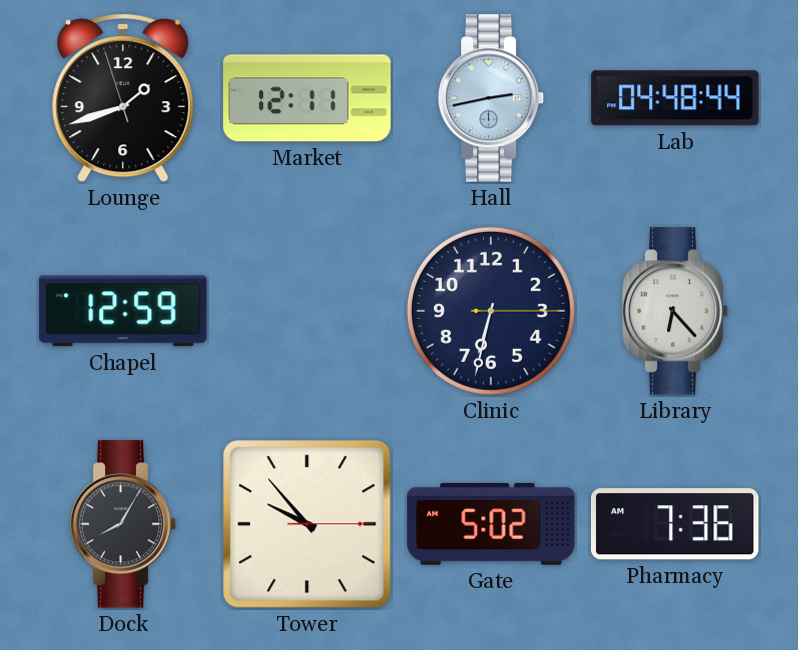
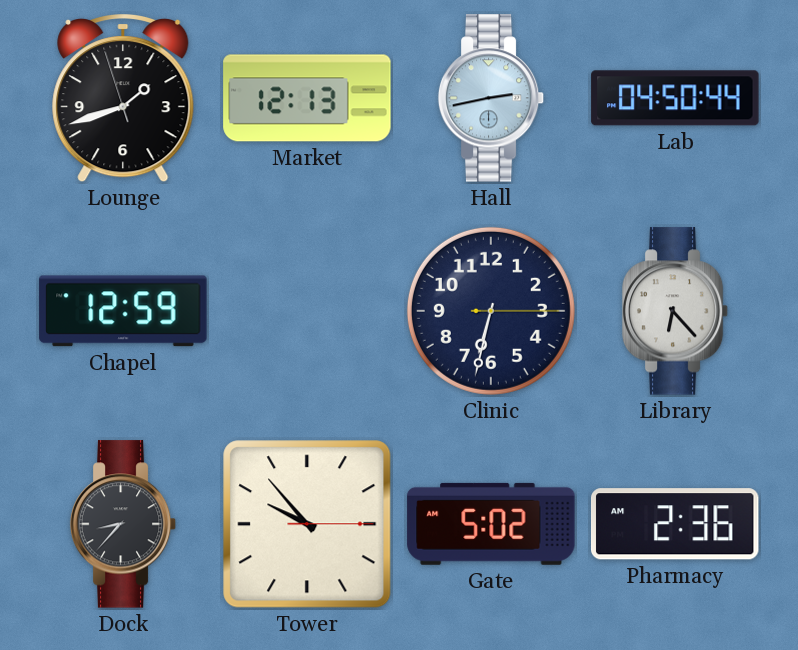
Market: 12:11 -> 12:13 (307, 98)
Lab: 04:48 -> 04:50 (675, 98)
Dock: 8:05 -> 8:37 (123, 524)
Pharmacy: 7:36 -> 2:36 (675, 524)
